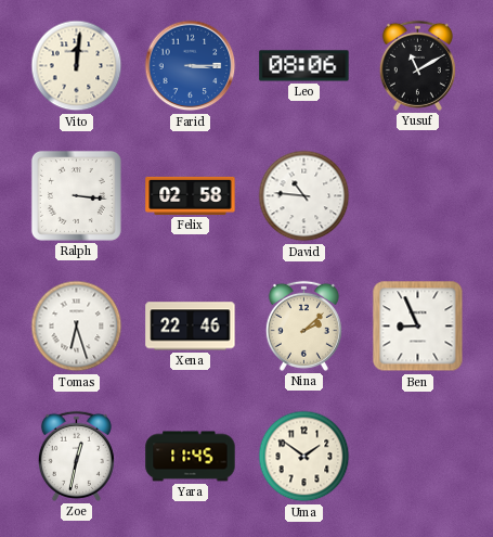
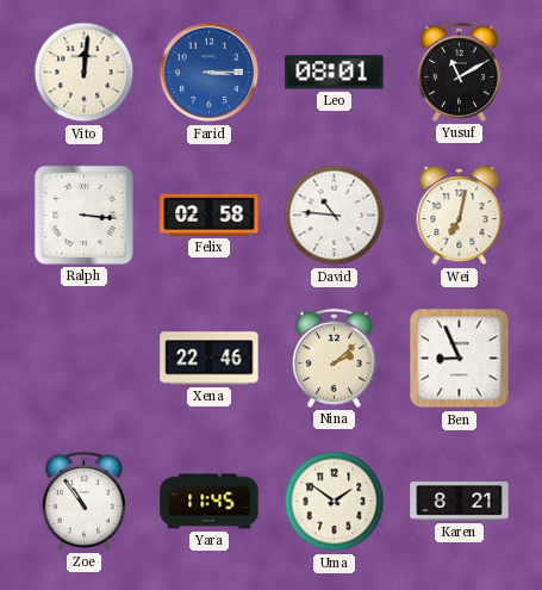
Leo: 08:06 -> 08:01 (335, 73)
Wei: none -> 7:02 (460, 216)
Tomas: 6:27 -> none (77, 327)
Zoe: 12:32 -> 10:54 (83, 501)
Karen: none -> 8:21 (460, 502)
